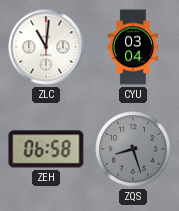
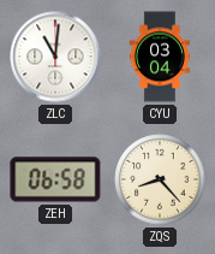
ZQS: 8:27 -> 8:23 (160, 179)
ZQS dial: grey -> cream (160, 179)
